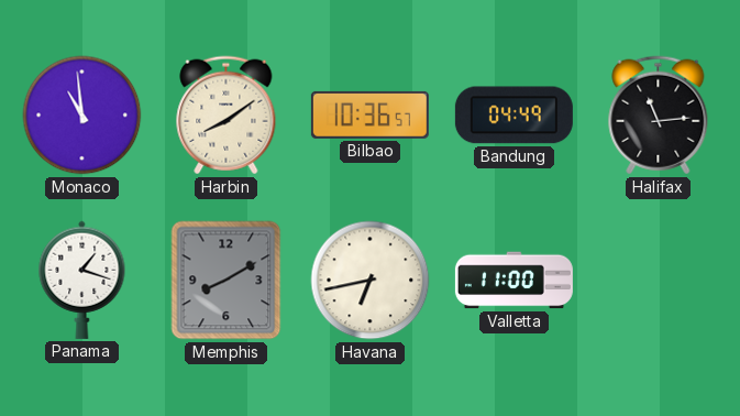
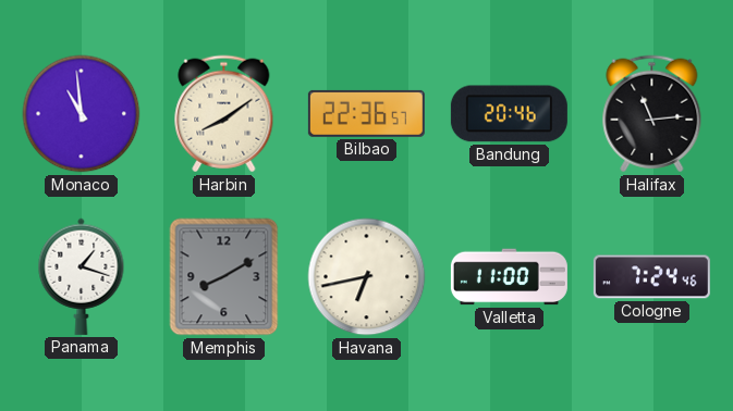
Bilbao: 10:36 -> 22:36 (366, 113)
Bandung: 04:49 -> 20:46 (509, 114)
Cologne: none -> 7:24 (651, 277)
